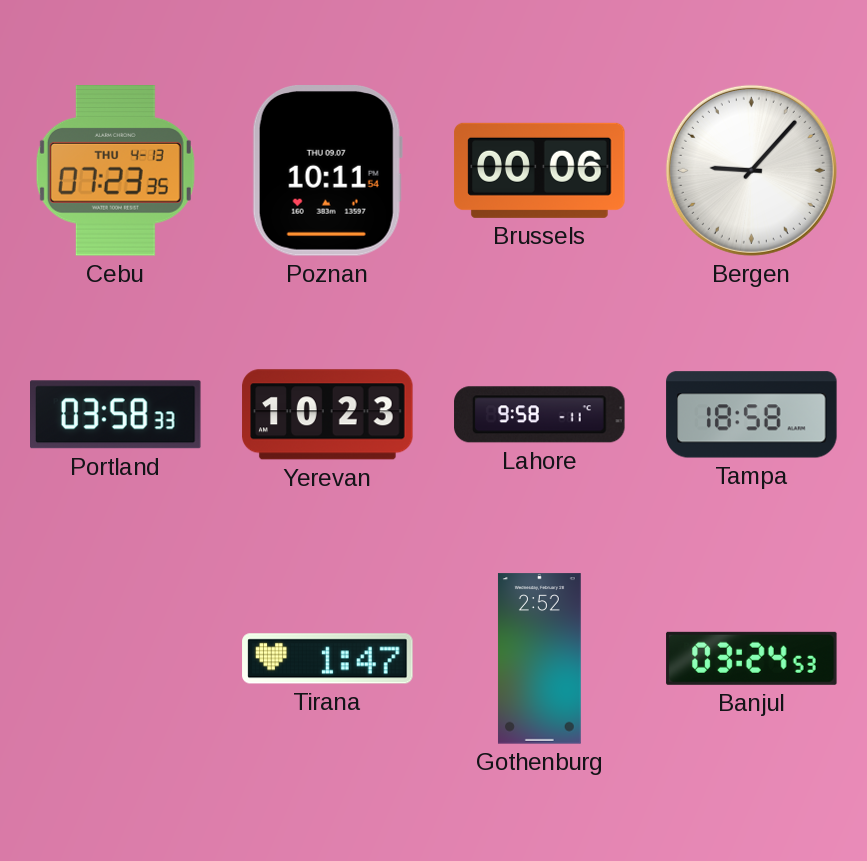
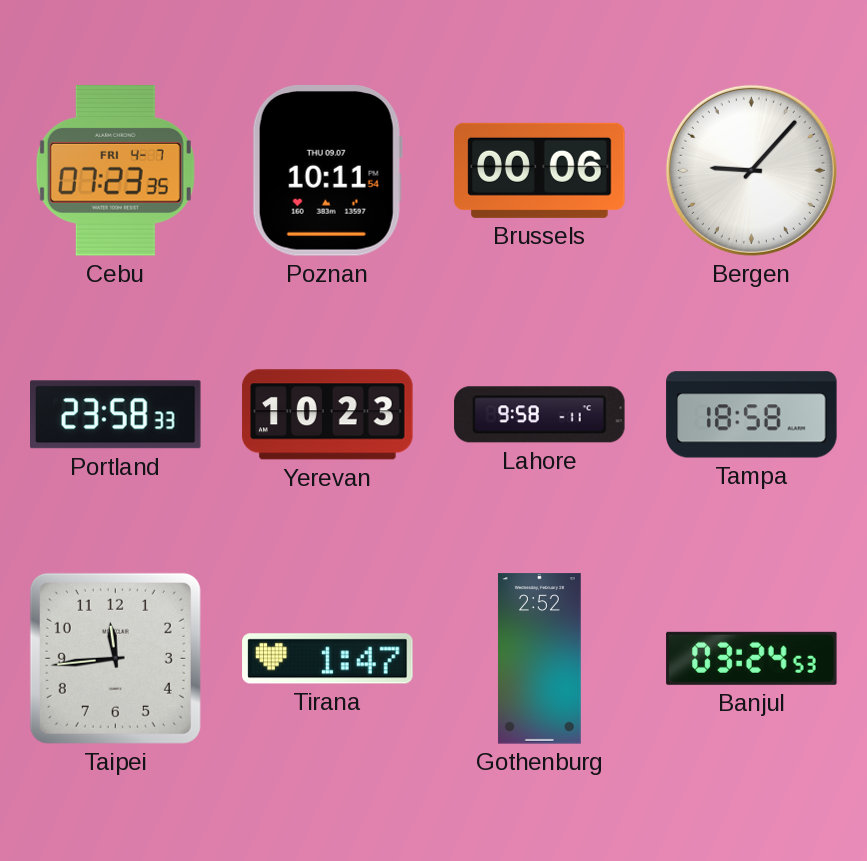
Cebu date: THU 4-13 -> FRI 4-7 (115, 171)
Portland: 03:58 -> 23:58 (116, 415)
Taipei: none -> 11:44 (115, 658)
